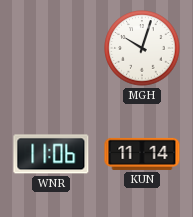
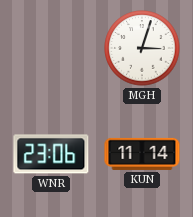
MGH: 10:03 -> 3:03 (142, 48)
WNR: 11:06 -> 23:06 (51, 154)
